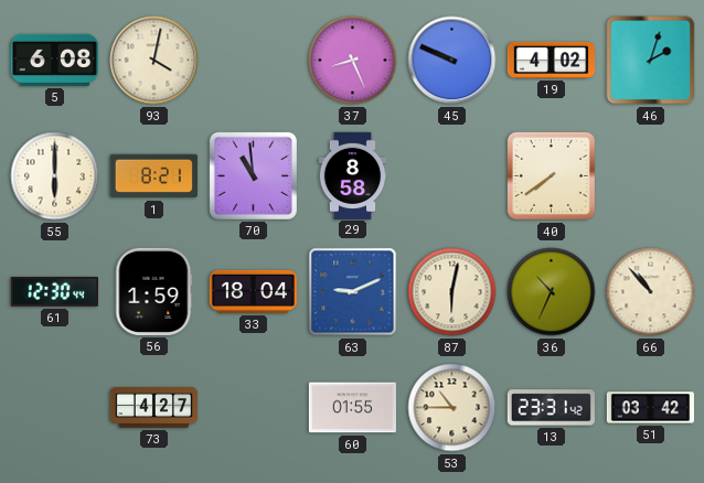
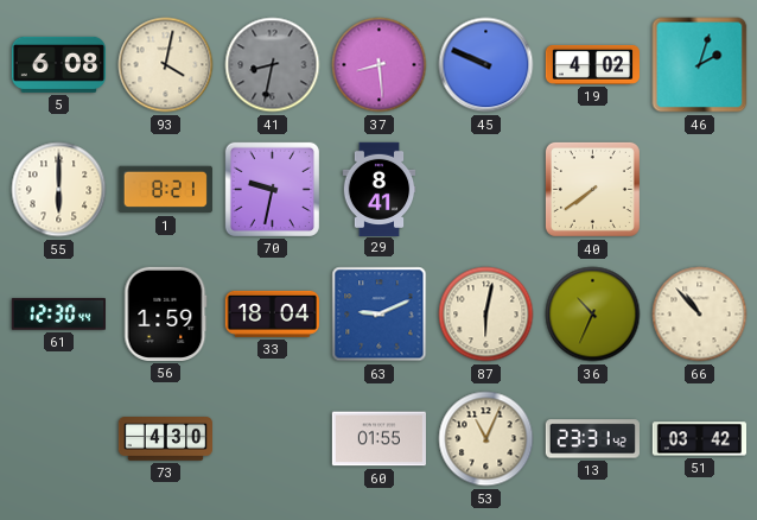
41: none -> 8:32 (273, 65)
37: 8:26 -> 8:29 (380, 65)
70: 10:59 -> 9:32 (272, 189)
29: 8:58 -> 8:41 (380, 189)
73: 4:27 -> 4:30 (165, 439)
53: 10:45 -> 11:04 (486, 439)
